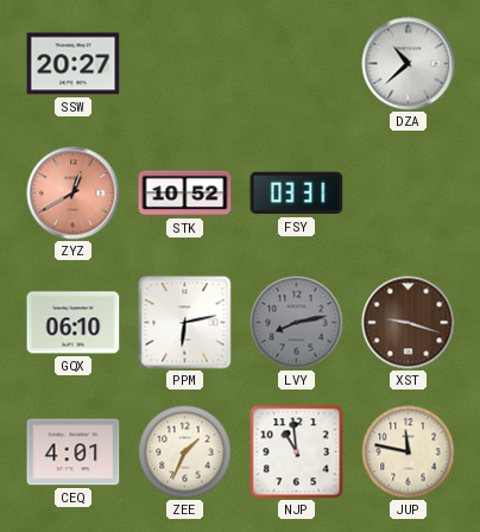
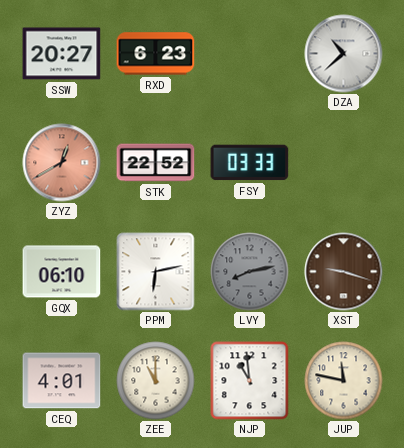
RXD: none -> 6:23 (156, 54)
STK: 10:52 -> 22:52 (156, 163)
FSY: 03:31 -> 03:33 (250, 163)
ZEE: 1:34 -> 11:00 (156, 381)
